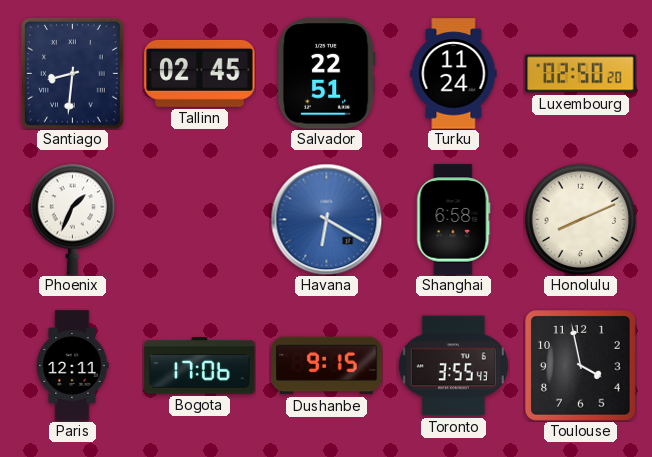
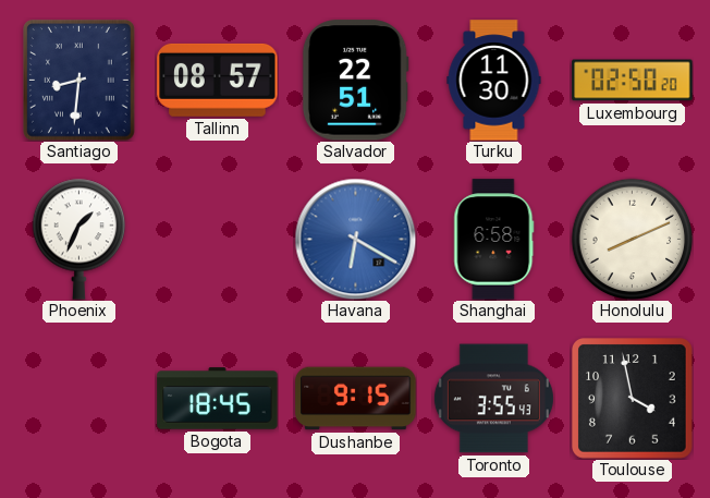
Tallinn: 02:45 -> 08:57 (218, 80)
Turku: 11:24 -> 11:30 (494, 81)
Paris: 12:11 -> none (72, 366)
Bogota: 17:06 -> 18:45 (218, 399)
